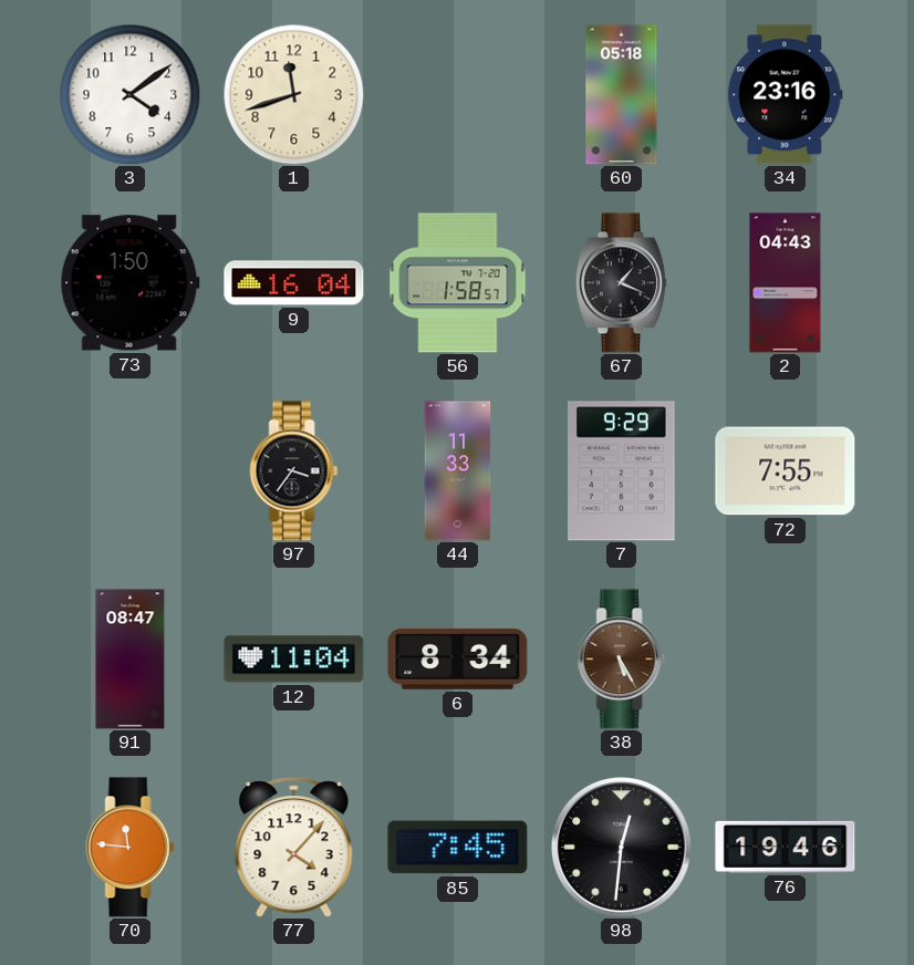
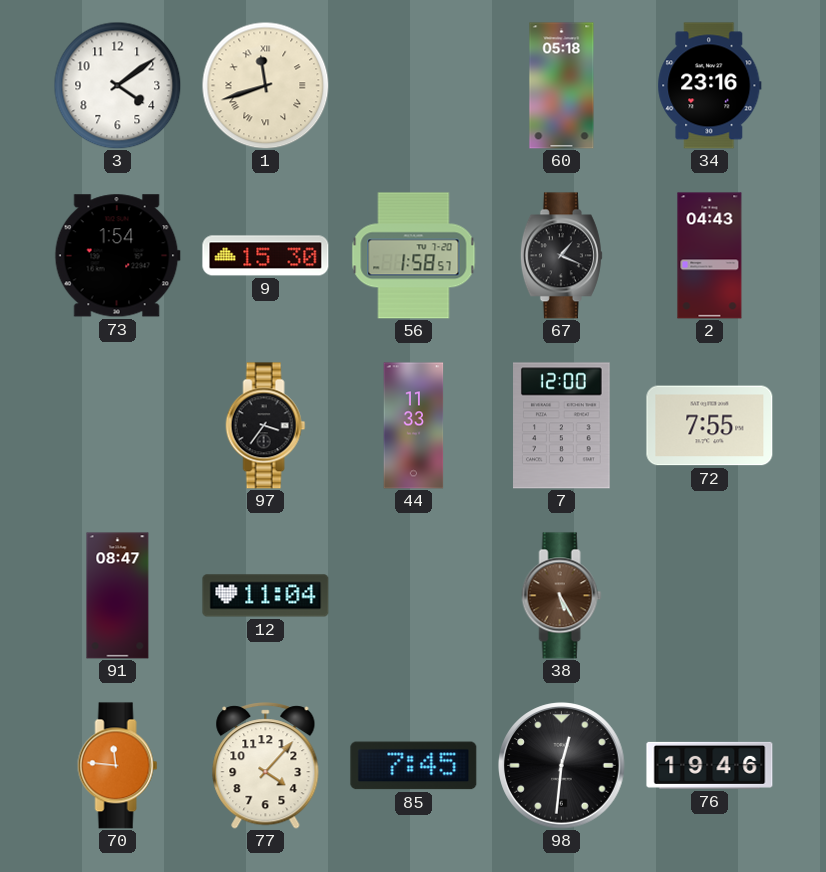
1 numerals: Arabic -> Roman (265, 85)
73: 1:50 -> 1:54 (117, 256)
9: 16:04 -> 15:30 (266, 256)
7: 9:29 -> 12:00 (562, 426)
6: 8:34 -> none (458, 658)
